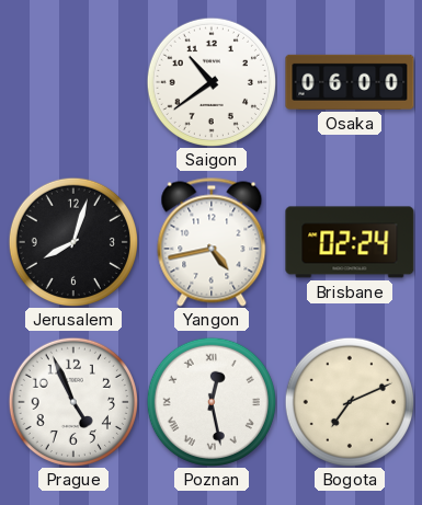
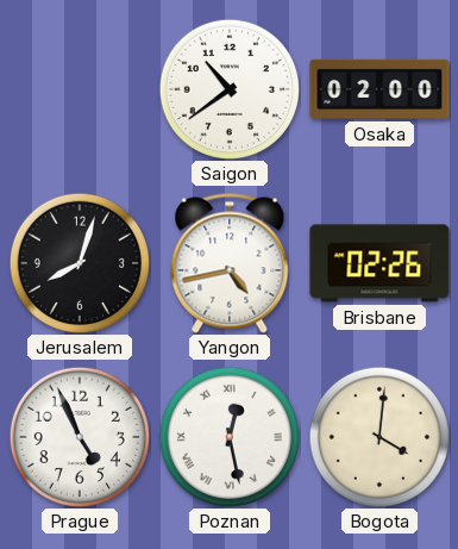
Osaka: 06:00 -> 02:00 (379, 89)
Brisbane: 02:24 -> 02:26 (379, 263)
Bogota: 7:11 -> 4:01 (378, 436)
